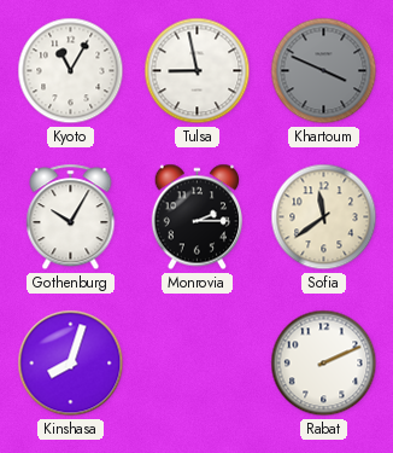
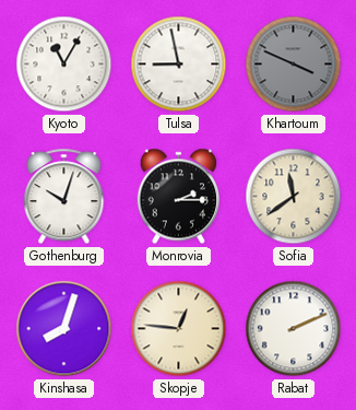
Gothenburg: 10:05 -> 10:03 (64, 197)
Skopje: none -> 12:46 (179, 329)
